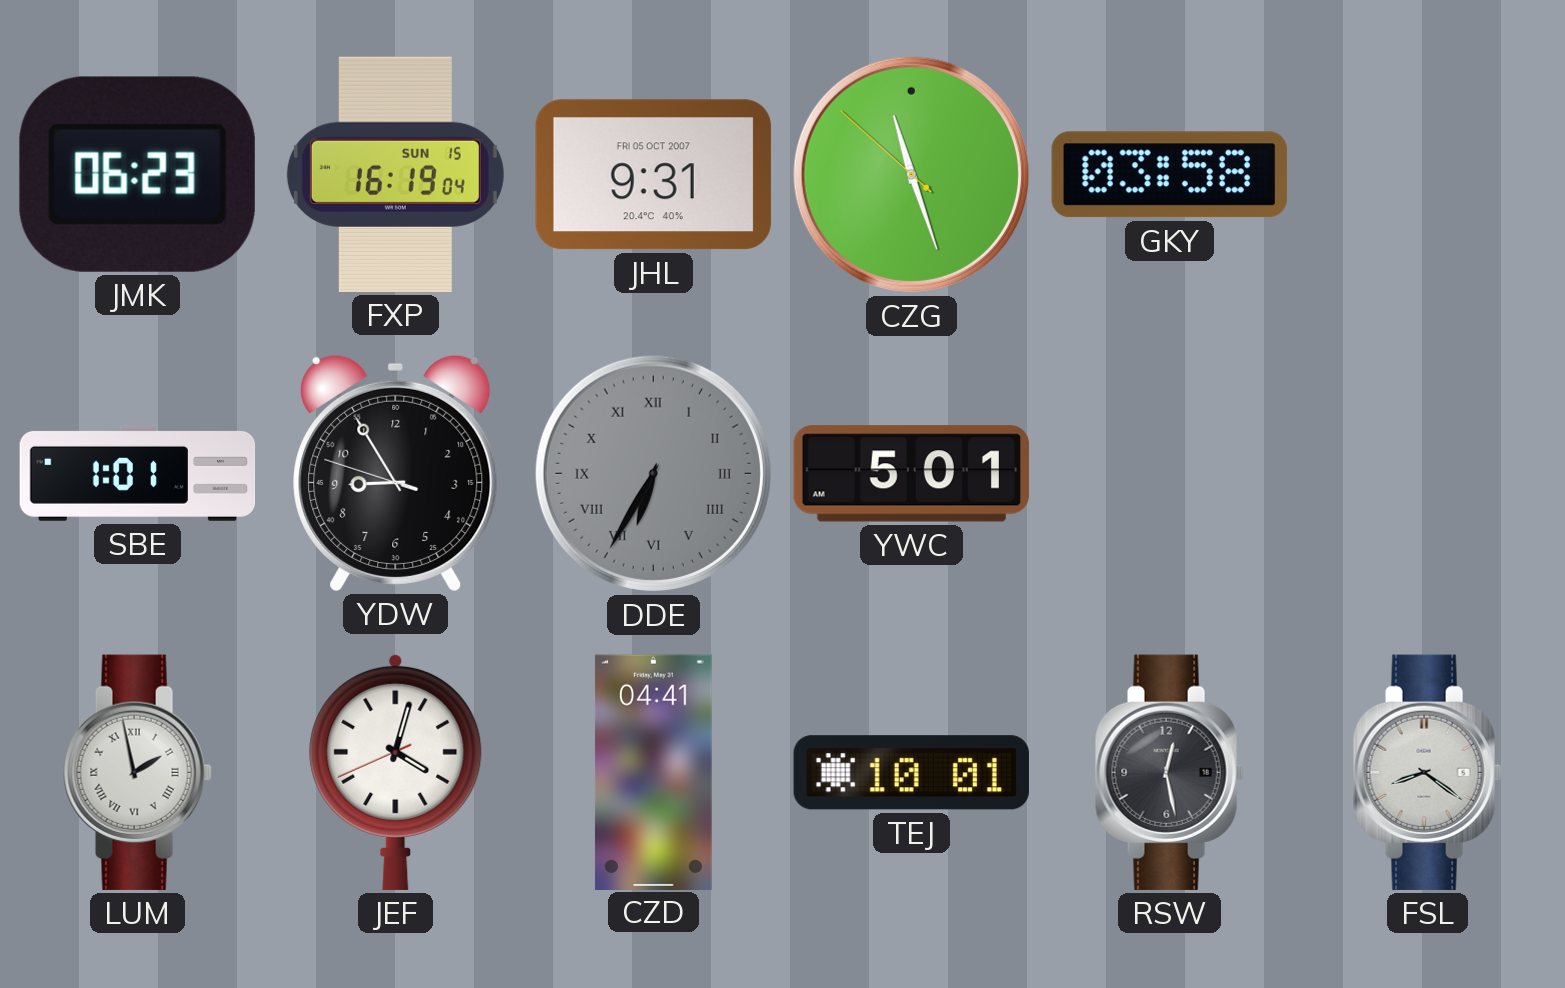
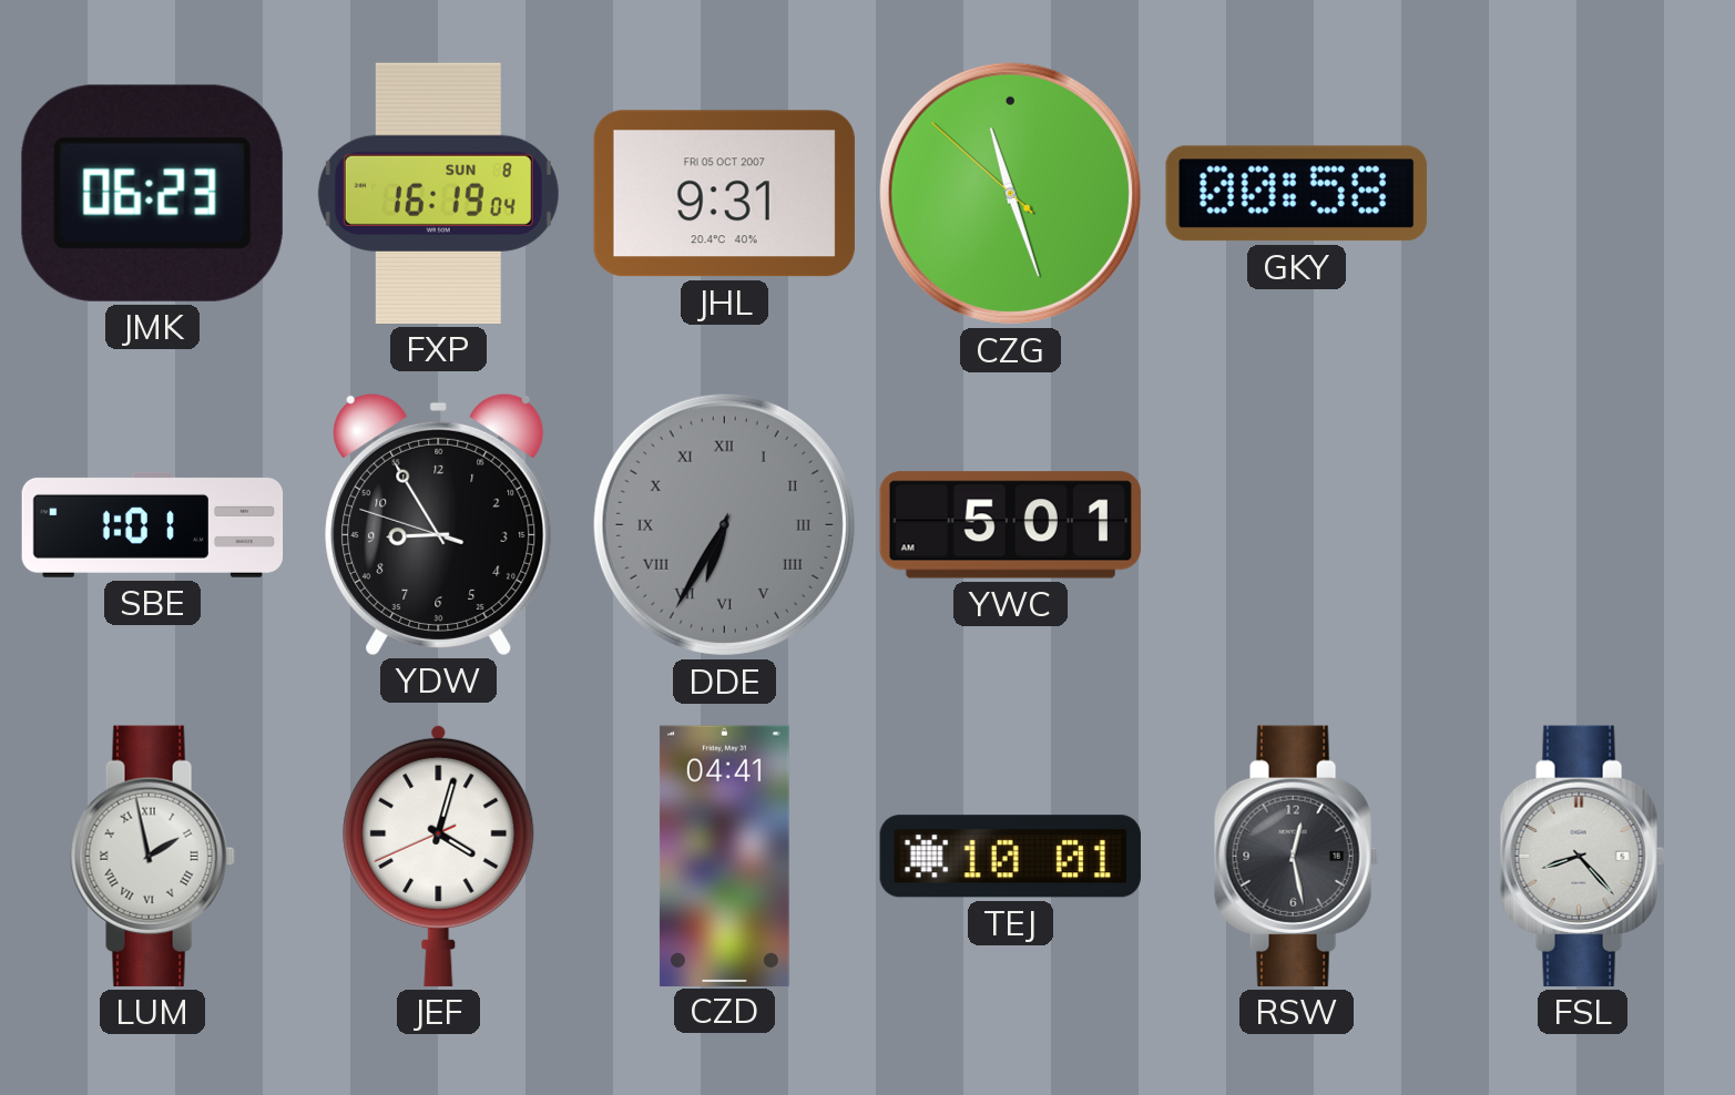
FXP date: SUN 15 -> SUN 8 (438, 193)
GKY: 03:58 -> 00:58 (1296, 194)
FSL: 8:21 -> 8:23 (1582, 856)
